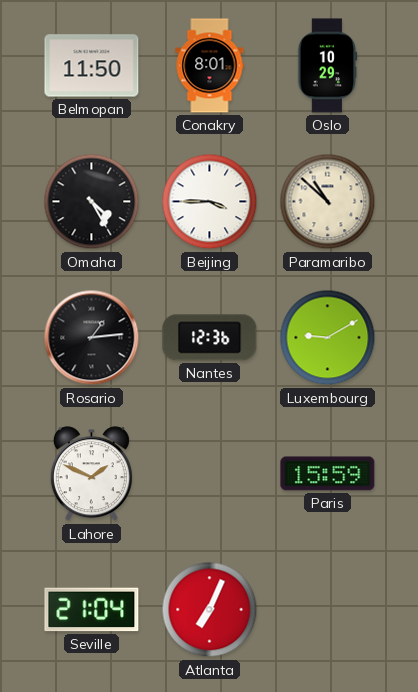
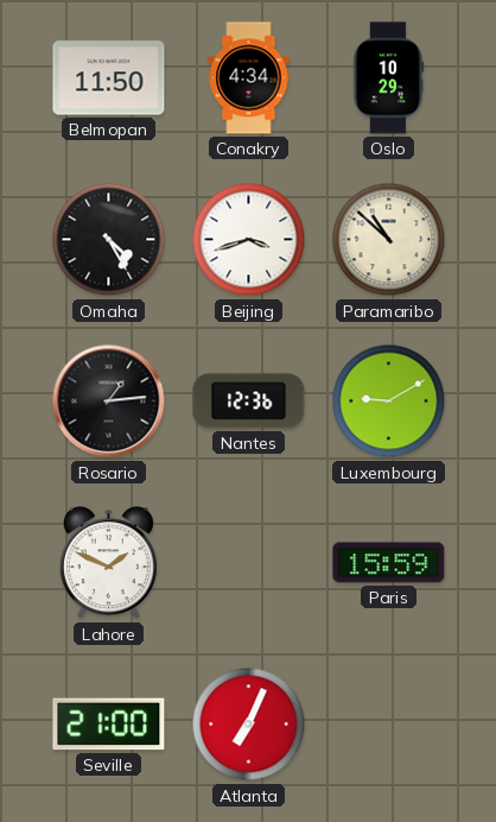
Conakry: 8:01 -> 4:34 (249, 78)
Beijing: 3:45 -> 3:42 (249, 240)
Seville: 21:04 -> 21:00 (109, 725)
